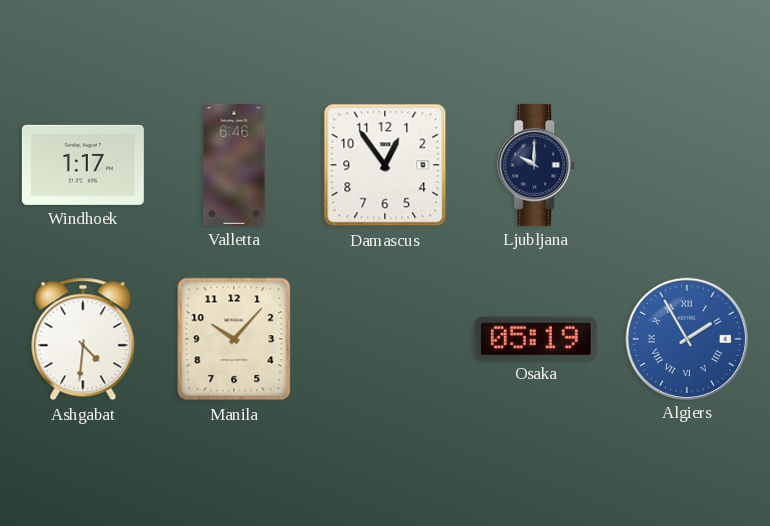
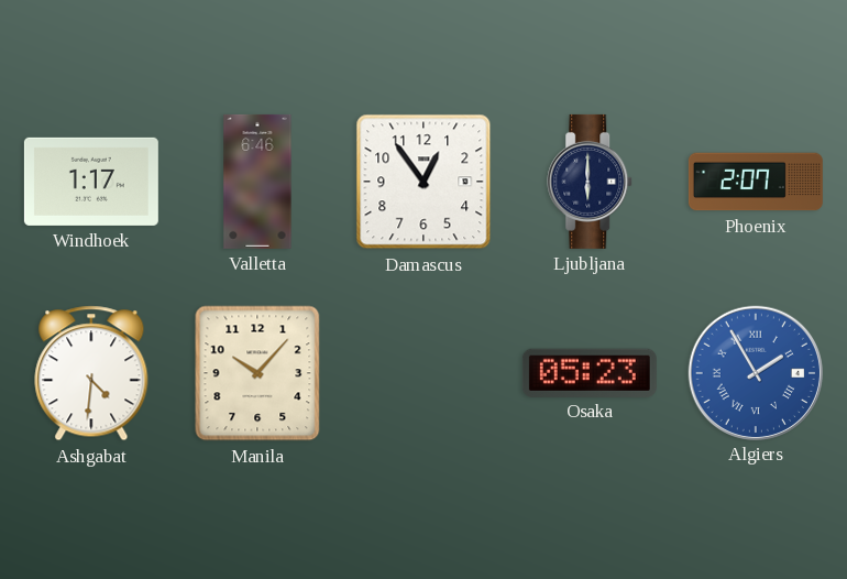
Ljubljana: 10:00 -> 6:00 (591, 182)
Phoenix: none -> 2:07 (756, 182)
Osaka: 05:19 -> 05:23 (590, 372)
